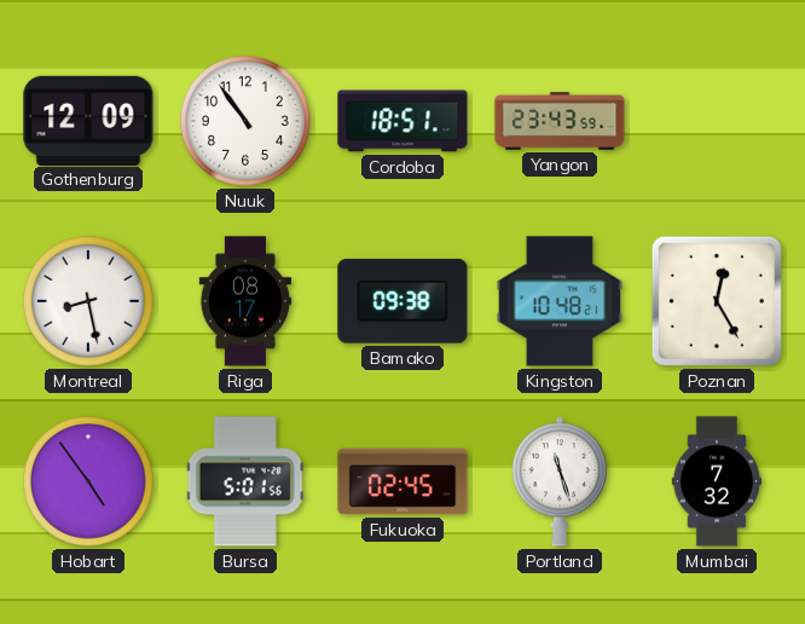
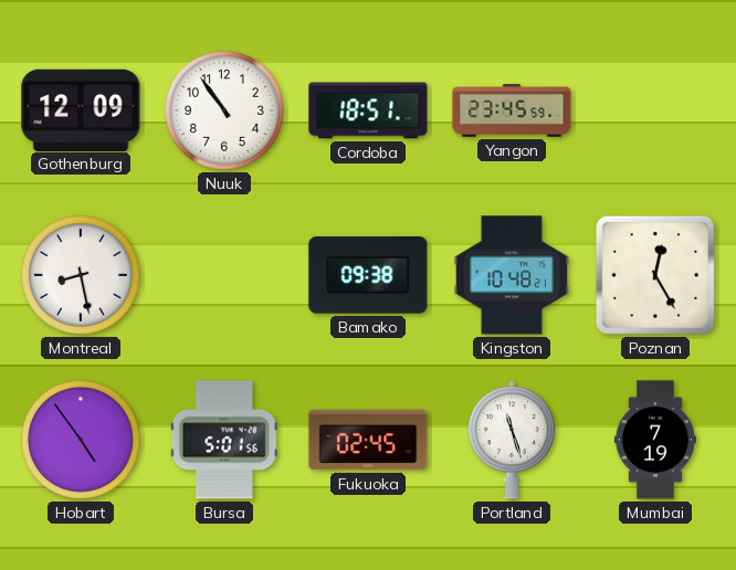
Yangon: 23:43 -> 23:45 (512, 110)
Riga: 08:17 -> none (245, 301)
Mumbai: 7:32 -> 7:19 (654, 440)
